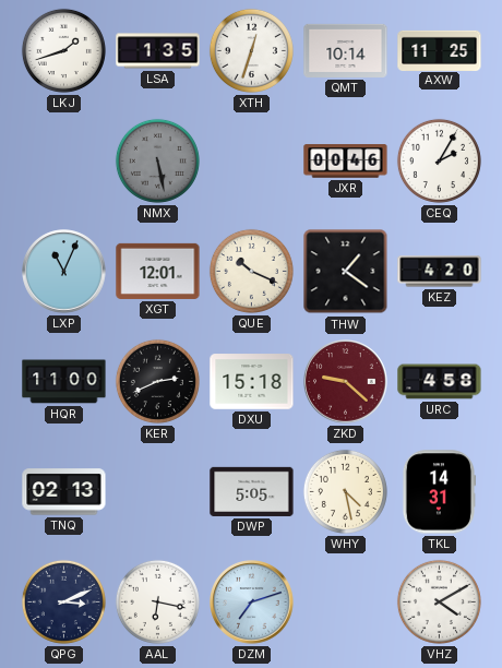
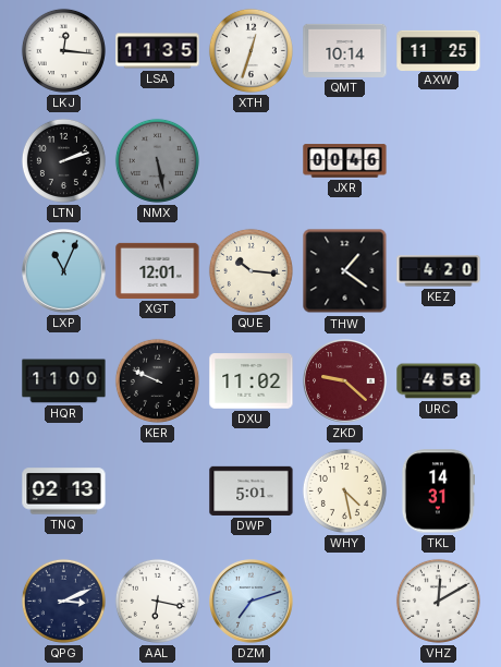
LKJ: 1:42 -> 12:16 (63, 50)
LSA: 1:35 -> 11:35 (158, 51)
LTN: none -> 2:12 (63, 160)
CEQ: 2:05 -> none (439, 160)
QUE: 10:19 -> 10:16 (250, 270)
KER: 2:41 -> 9:49 (157, 380)
DXU: 15:18 -> 11:02 (252, 381)
DWP: 5:05 -> 5:01 (252, 490)
VHZ: 4:10 -> 12:10 (438, 601)
